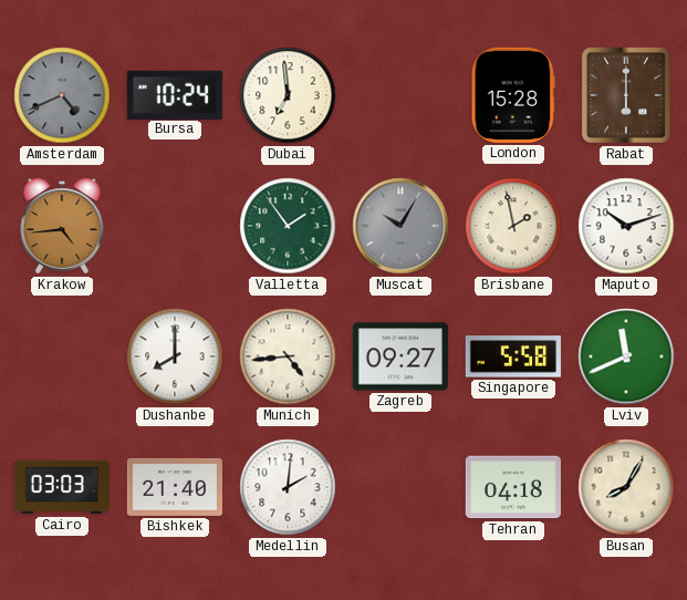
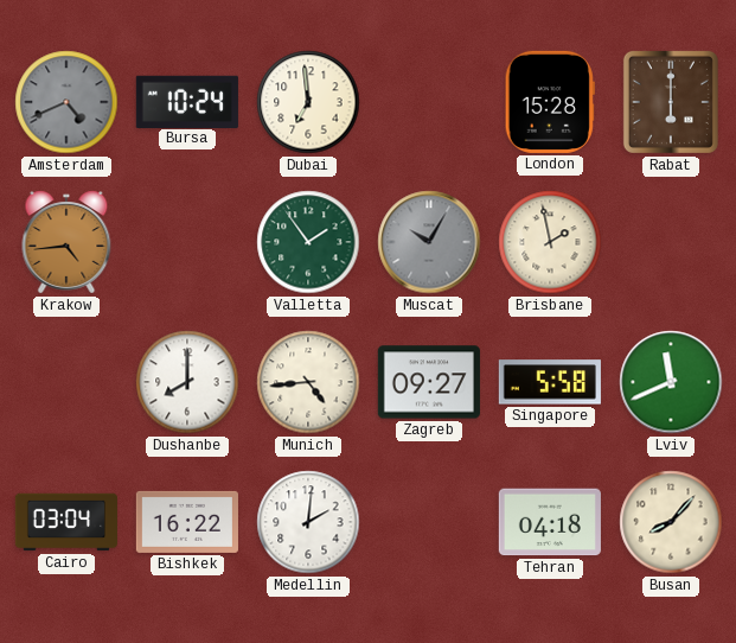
Maputo: 10:12 -> none (626, 226)
Cairo: 03:03 -> 03:04 (65, 522)
Bishkek: 21:40 -> 16:22 (187, 522)
Busan: 8:05 -> 8:07 (671, 522)
